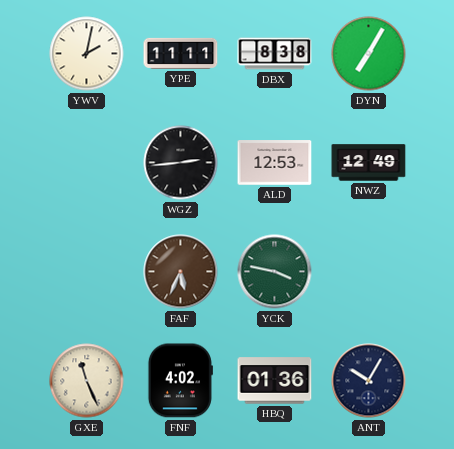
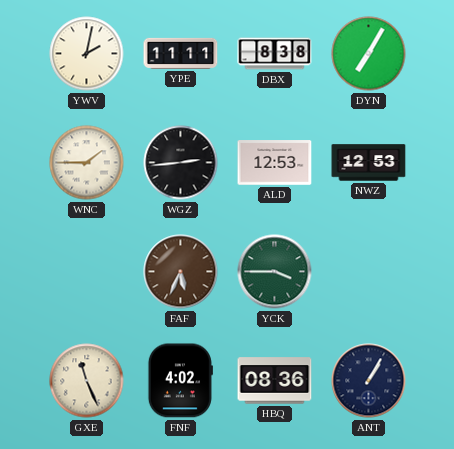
WNC: none -> 1:45 (87, 163)
NWZ: 12:49 -> 12:53 (369, 163)
YCK: 3:47 -> 3:45 (275, 272)
HBQ: 01:36 -> 08:36 (275, 381)
ANT: 10:05 -> 1:05 (369, 381)
